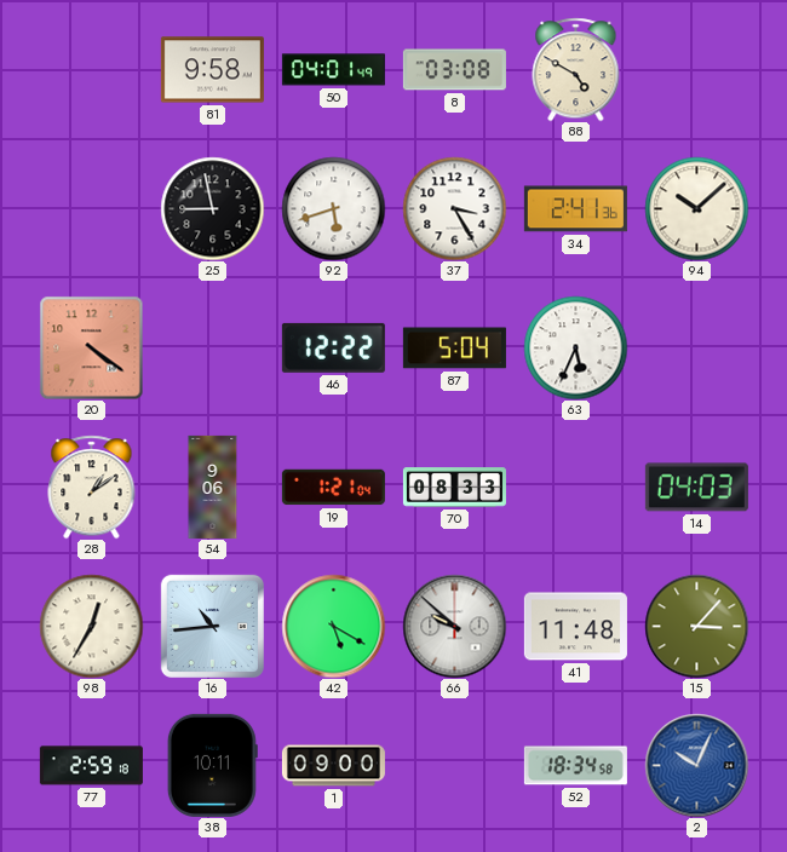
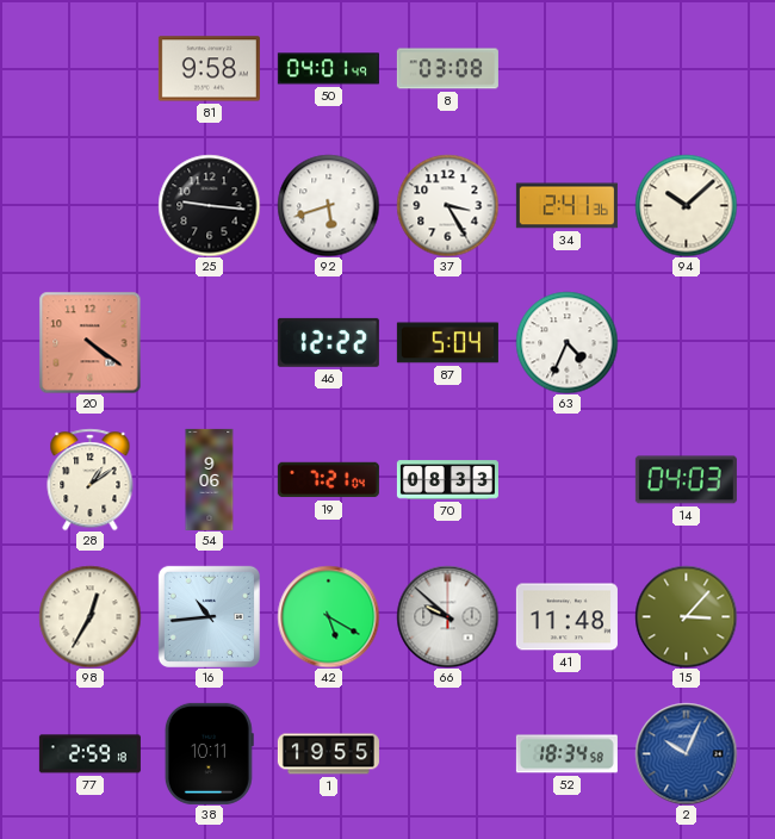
88: 4:50 -> none (576, 69)
25: 8:58 -> 9:16 (209, 205)
63: 5:34 -> 4:34 (566, 342)
19: 1:21 -> 7:21 (328, 480)
1: 09:00 -> 19:55 (328, 754)
